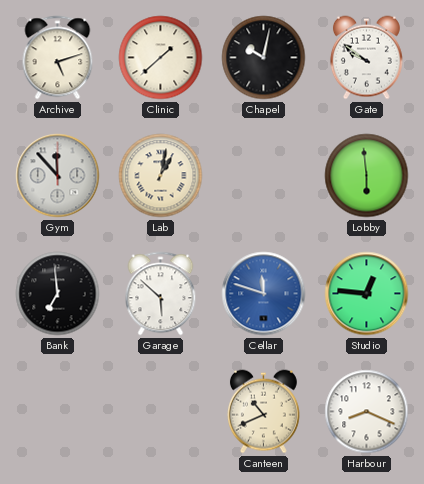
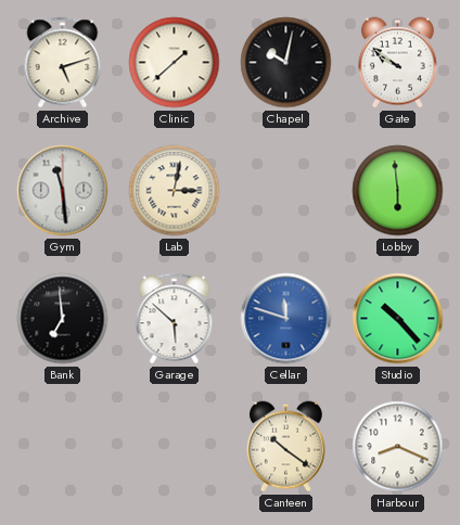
Gym: 11:53 -> 11:29 (63, 191)
Lab: 1:02 -> 3:02 (175, 191)
Studio: 12:46 -> 10:23 (398, 319)
Canteen: 10:41 -> 10:21 (285, 447)
